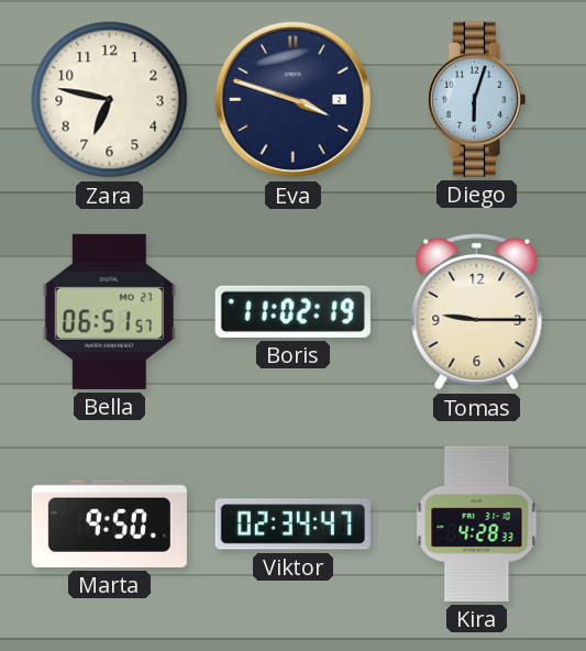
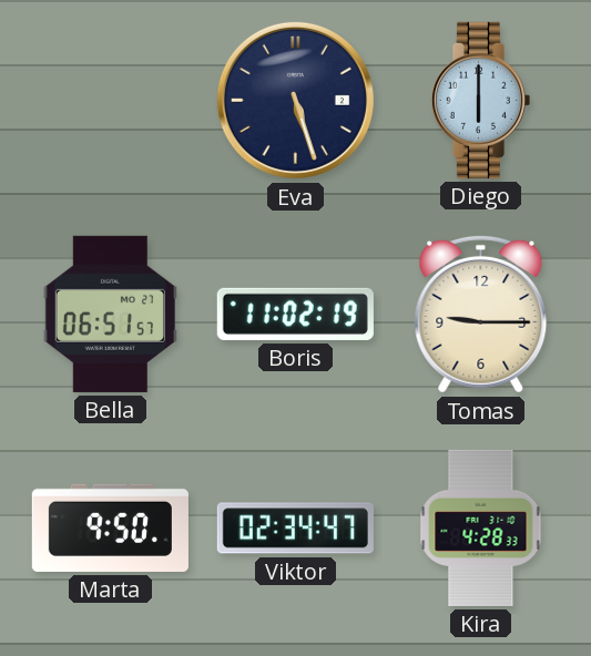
Zara: 6:47 -> none (110, 100)
Eva: 3:48 -> 5:27 (295, 100)
Diego: 6:03 -> 6:00 (480, 100)
